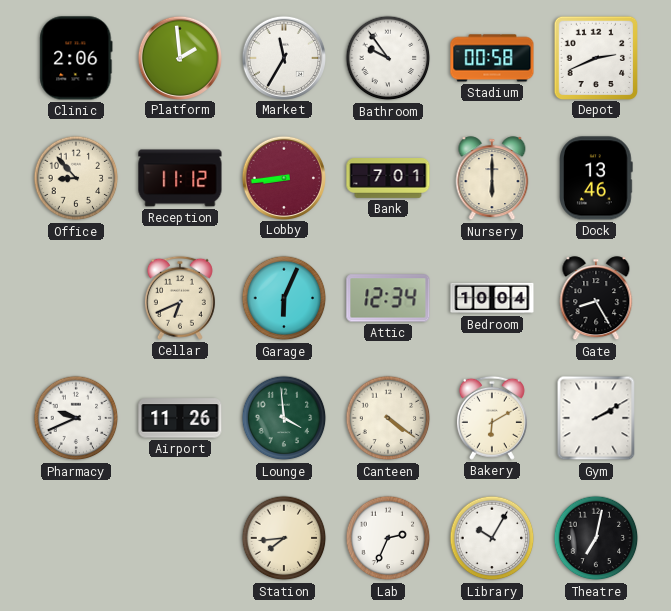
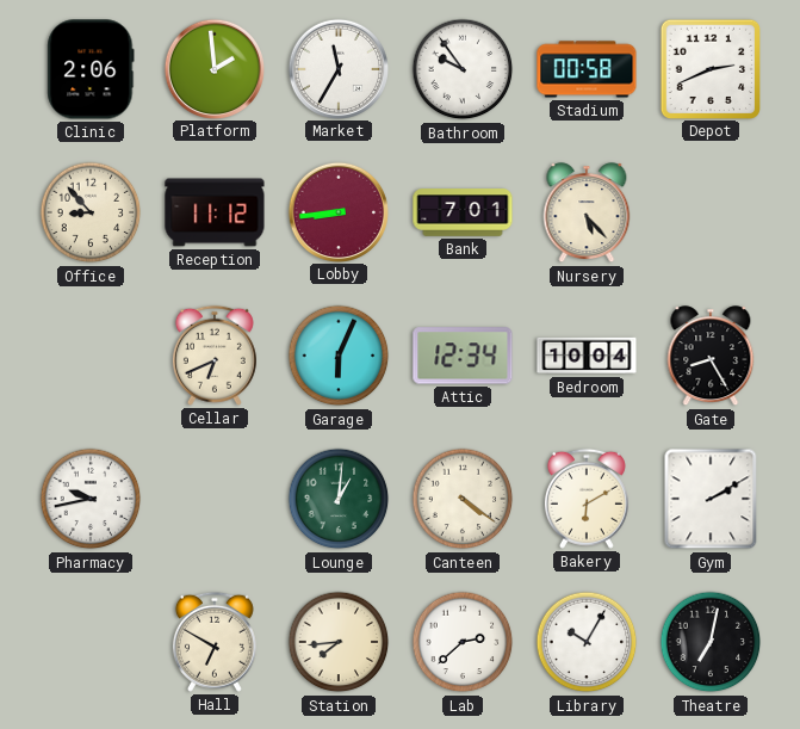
Nursery: 6:00 -> 5:23 (587, 214)
Dock: 13:46 -> none (597, 178)
Pharmacy: 9:41 -> 9:43 (91, 499)
Airport: 11:26 -> none (180, 418)
Lounge: 3:59 -> 1:01 (339, 499)
Hall: none -> 6:50 (215, 642)
Lab: 2:34 -> 2:38 (463, 642)
